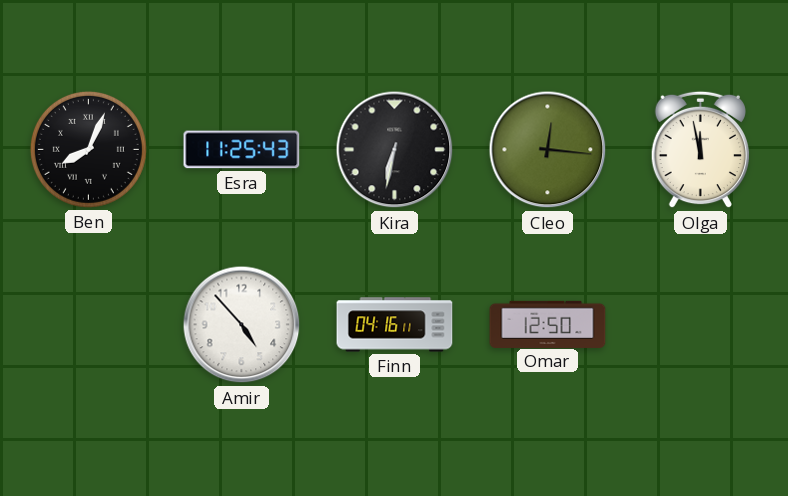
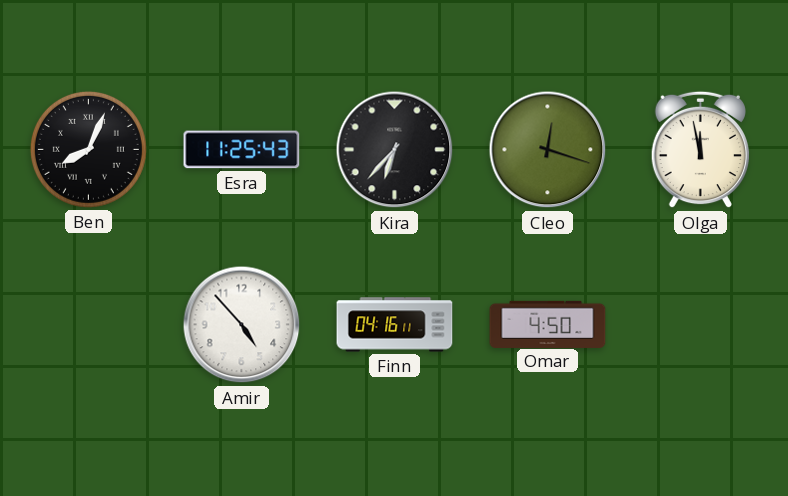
Kira: 6:32 -> 6:37 (395, 150)
Cleo: 12:16 -> 12:18 (548, 150)
Omar: 12:50 -> 4:50 (548, 324)
